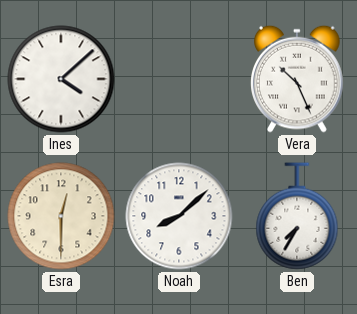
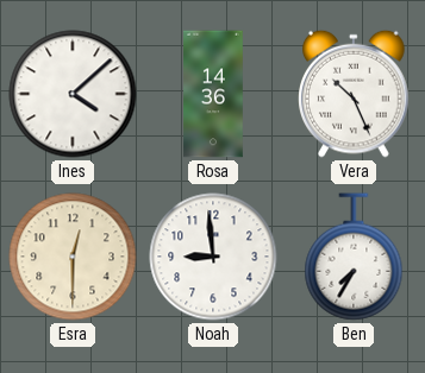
Rosa: none -> 14:36 (213, 94)
Noah: 8:08 -> 8:59 (213, 257)
